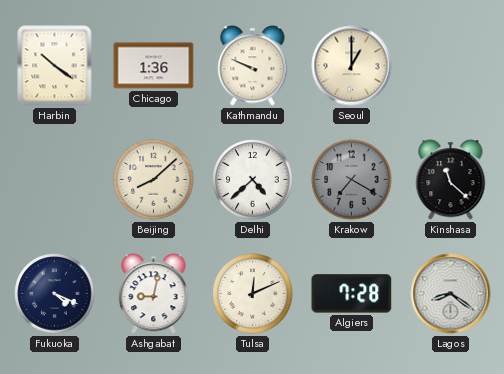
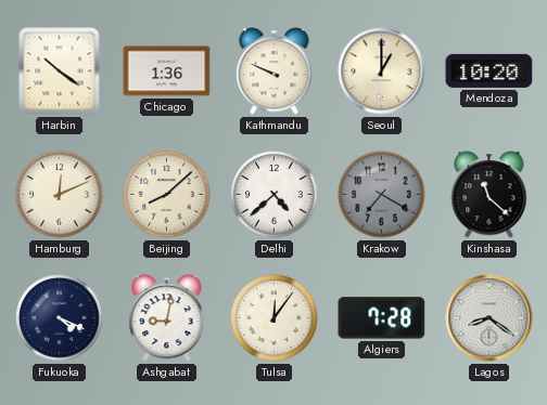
Mendoza: none -> 10:20 (489, 70)
Hamburg: none -> 12:11 (60, 195)
Tulsa: 12:11 -> 12:06 (275, 318)
